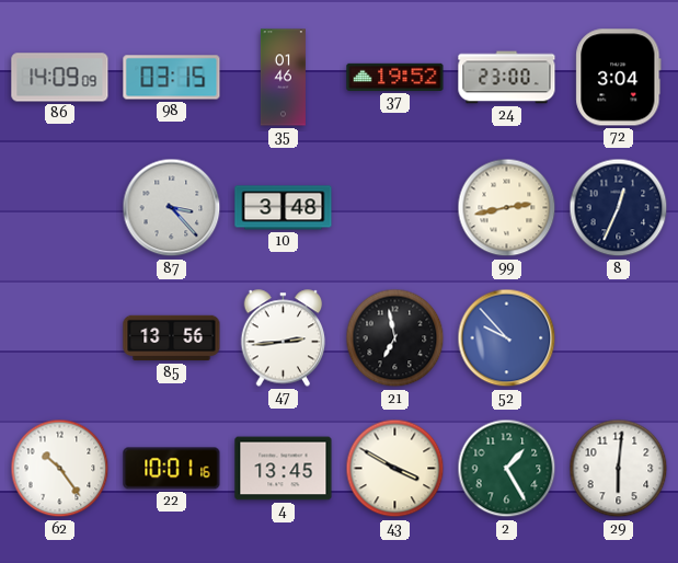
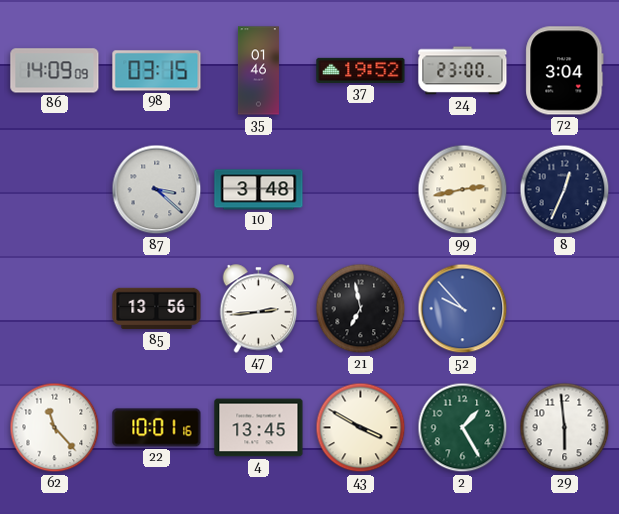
87: 3:23 -> 3:22 (157, 190)
62: 10:24 -> 11:23 (55, 428)
29: 6:01 -> 5:59 (565, 428)
